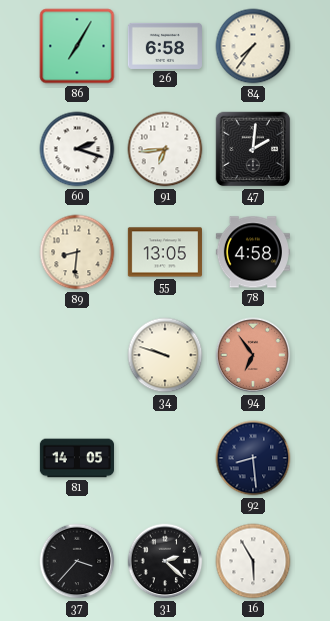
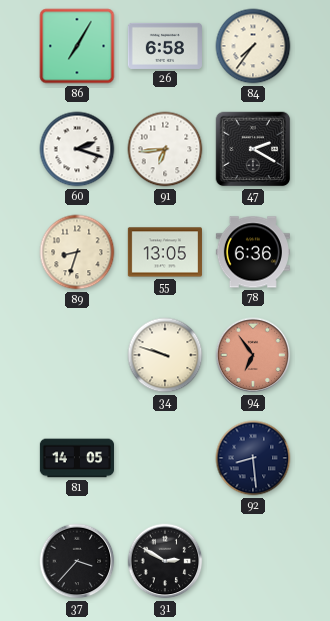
47: 2:01 -> 2:20 (253, 149)
89: 8:31 -> 8:33 (77, 252)
78: 4:58 -> 6:36 (253, 252)
31: 2:22 -> 2:50 (165, 561)
16: 5:55 -> none (253, 561)
